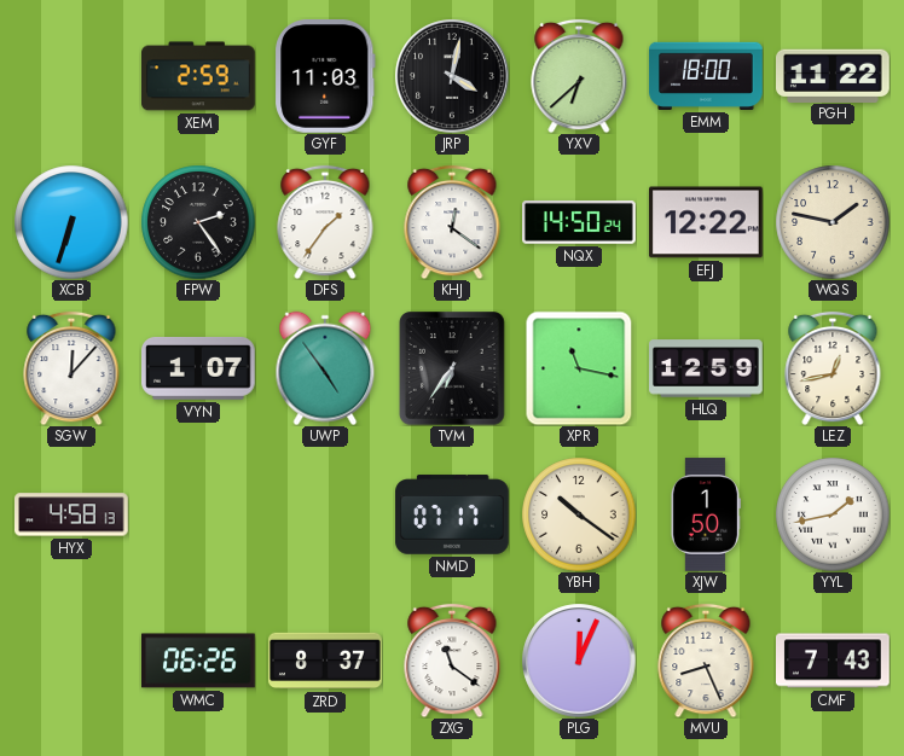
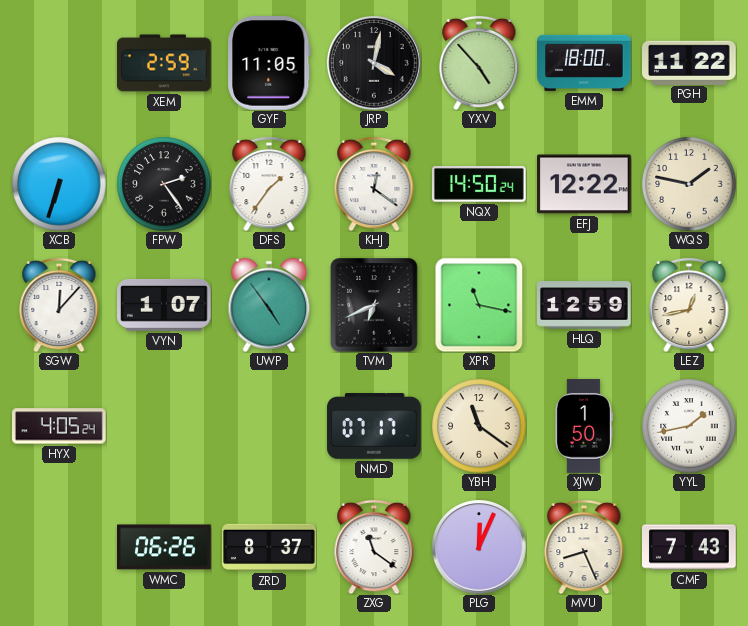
GYF: 11:03 -> 11:05 (270, 64)
YXV: 6:38 -> 4:53 (479, 63)
TVM: 6:36 -> 6:41 (375, 305)
HYX: 4:58 -> 4:05 (60, 426)
YBH: 10:21 -> 11:21 (479, 426)
